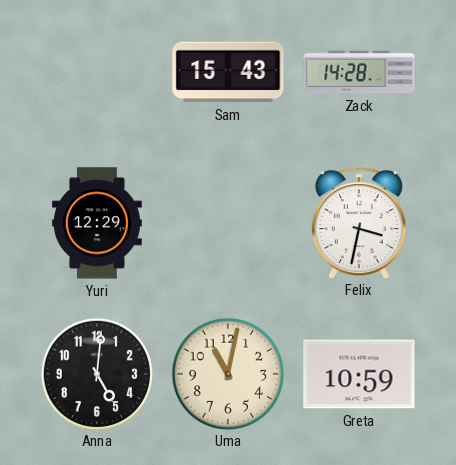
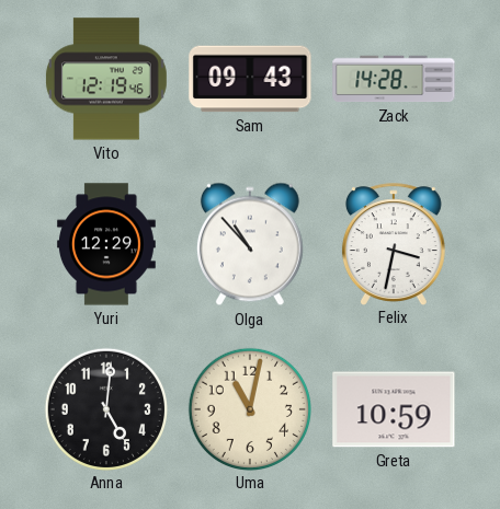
Vito: none -> 12:19 (106, 79)
Sam: 15:43 -> 09:43 (250, 79)
Olga: none -> 10:53 (250, 244)
